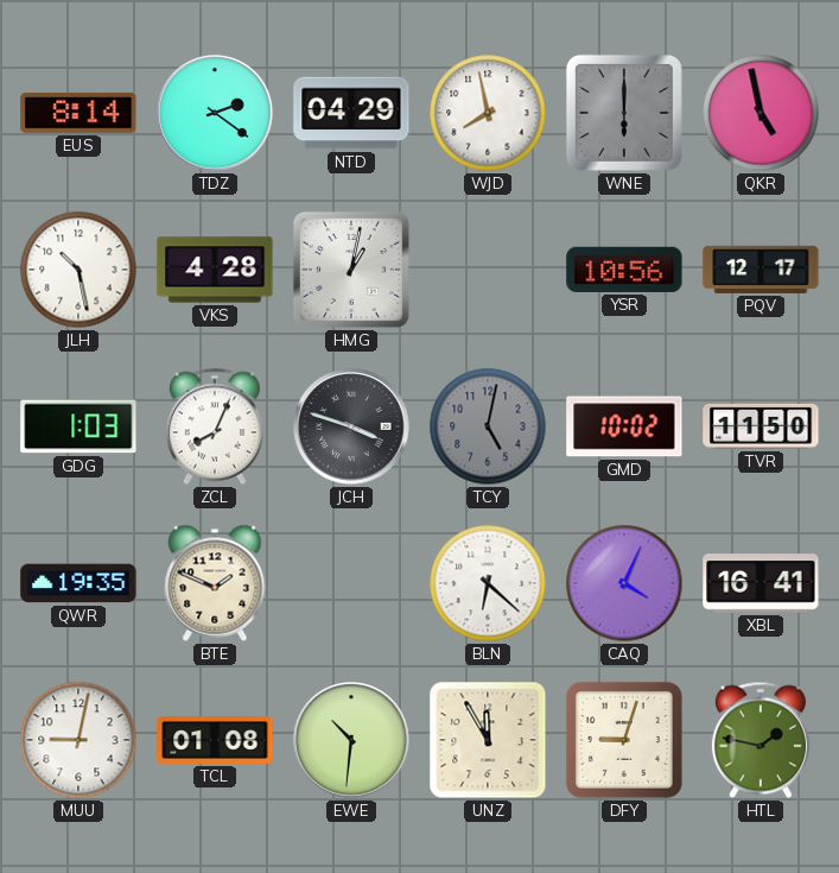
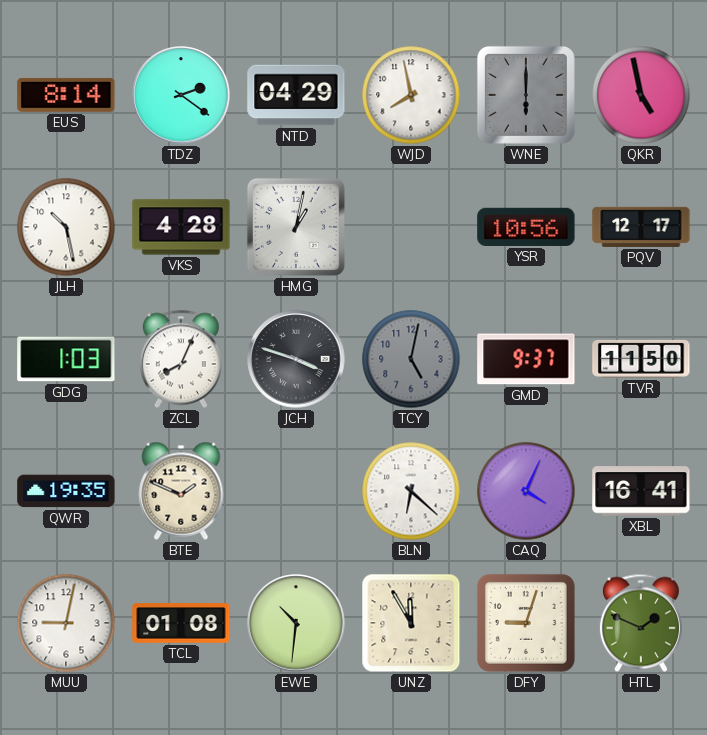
GMD: 10:02 -> 9:37 (526, 359)
HTL: 1:47 -> 1:49 (641, 623)
